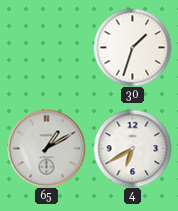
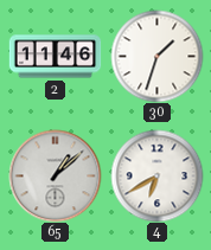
2: none -> 11:46 (55, 57)
65: 1:10 -> 1:08 (55, 175)
